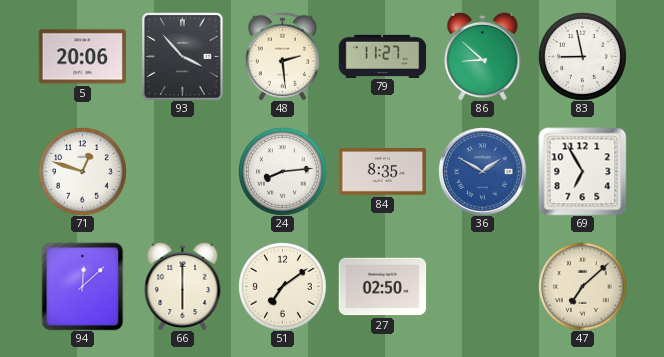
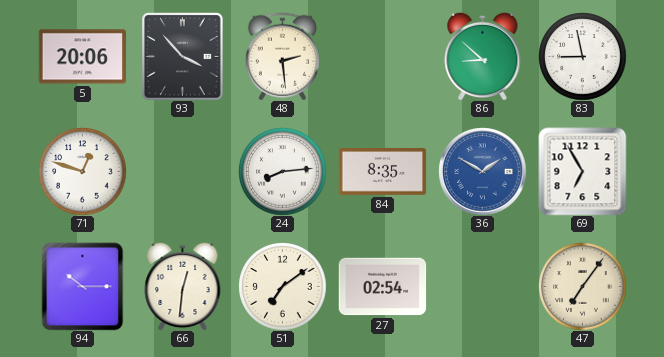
79: 11:27 -> none (382, 56)
94: 12:08 -> 10:15 (83, 286)
66: 6:00 -> 12:31 (183, 286)
27: 02:50 -> 02:54 (382, 287)
47: 7:08 -> 7:06 (582, 286)
